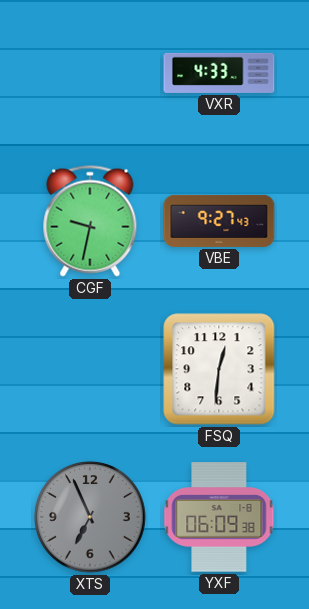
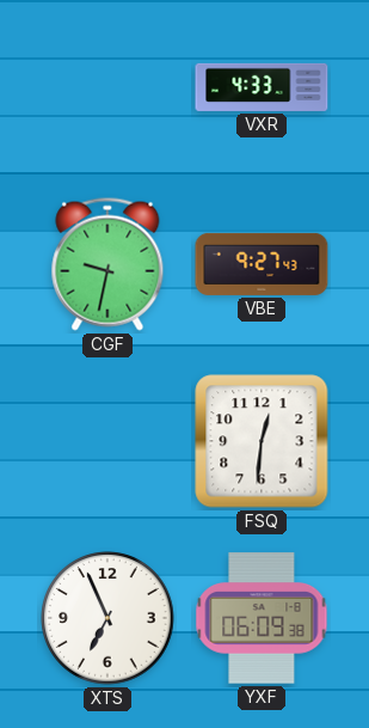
XTS dial: grey -> white (107, 618)
